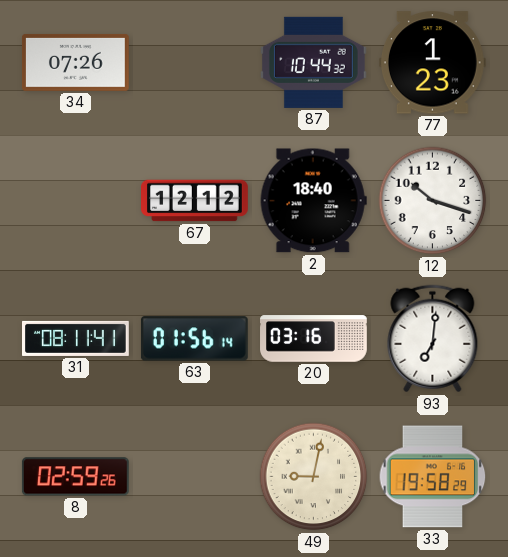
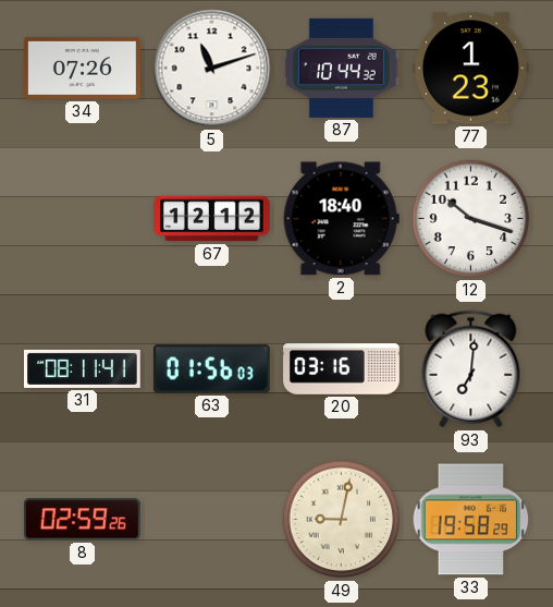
5: none -> 11:12 (212, 69)
63: 01:56:14 -> 01:56:03 (211, 369)
